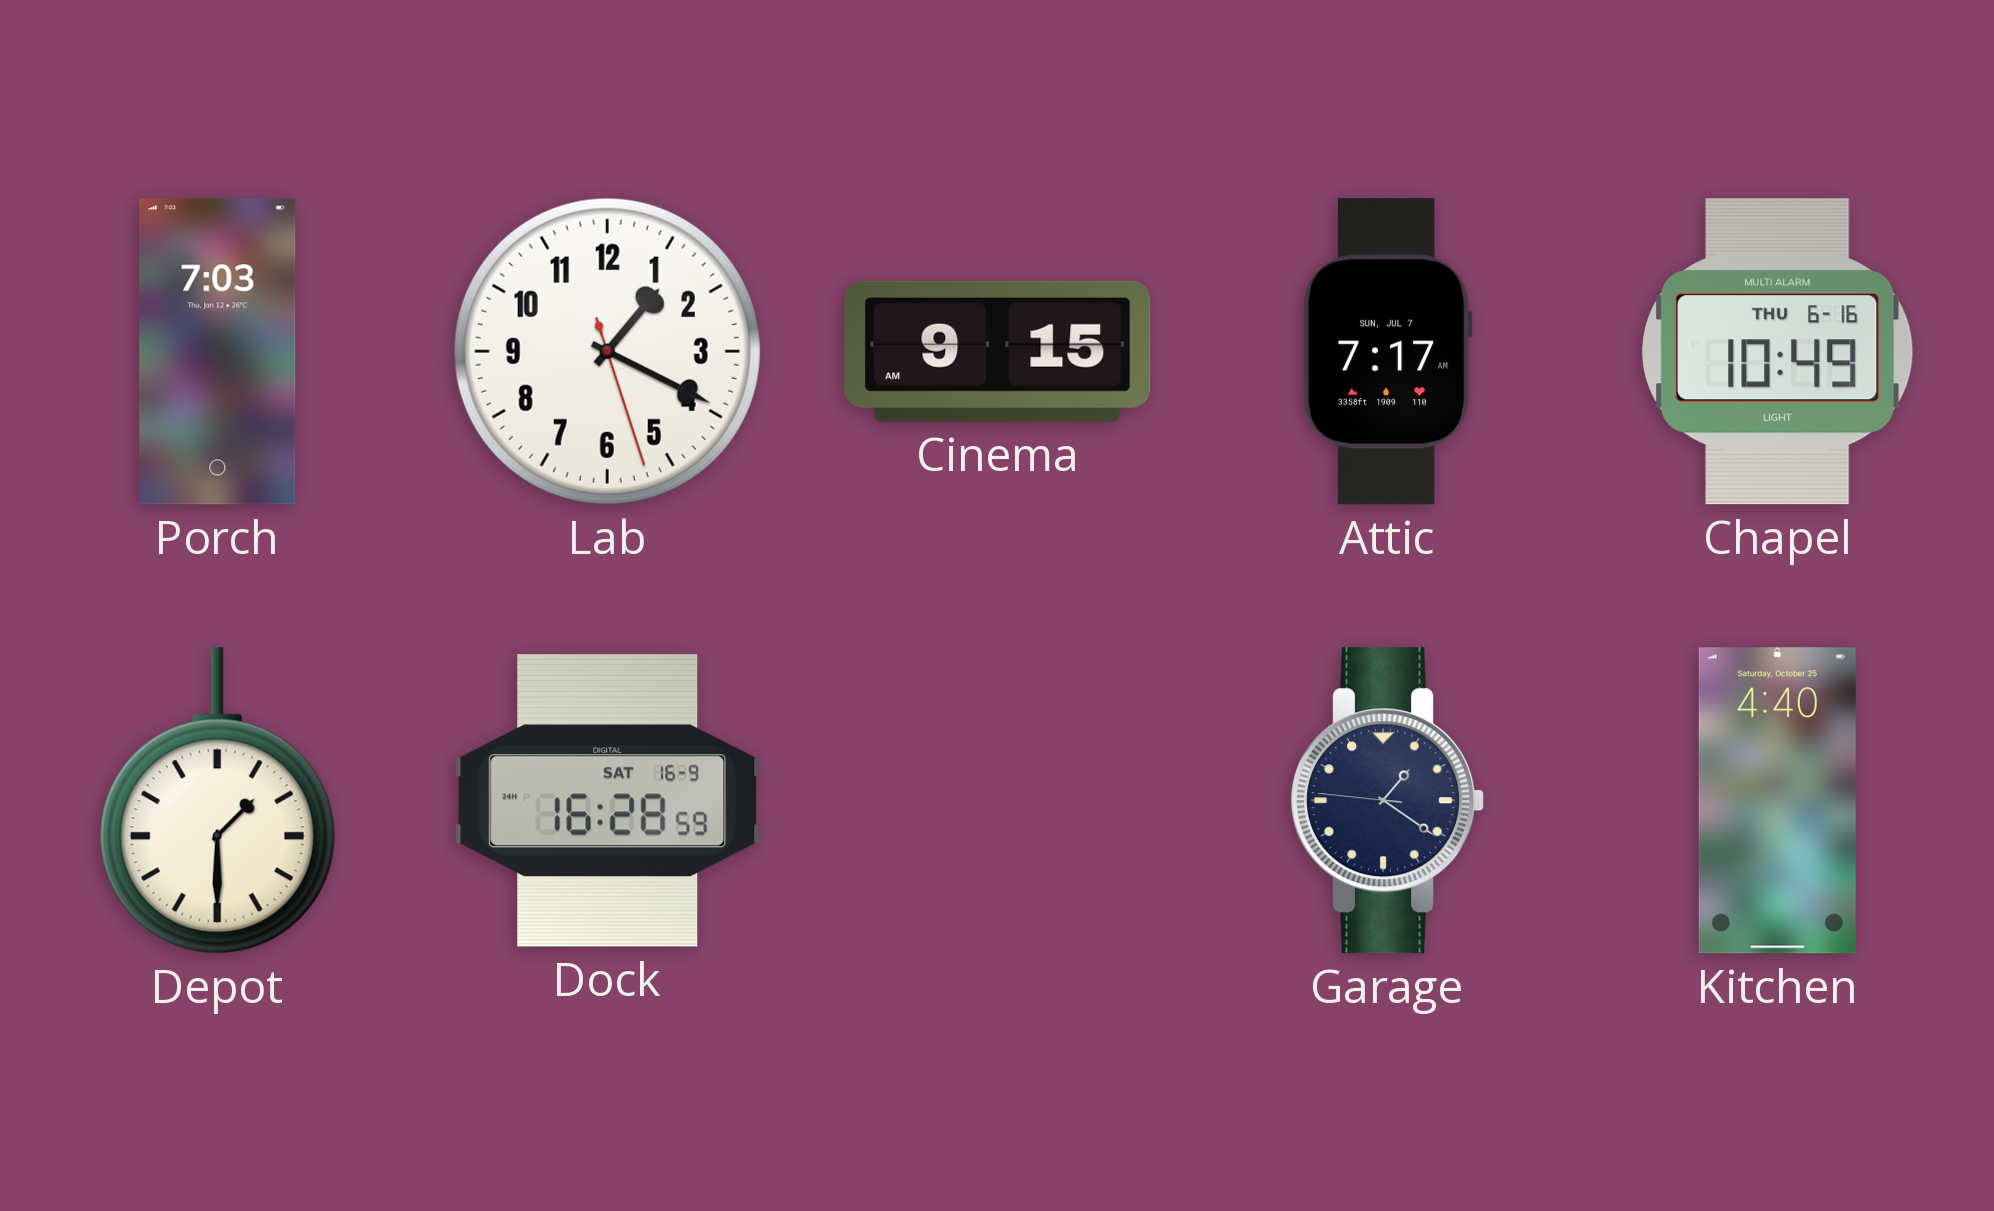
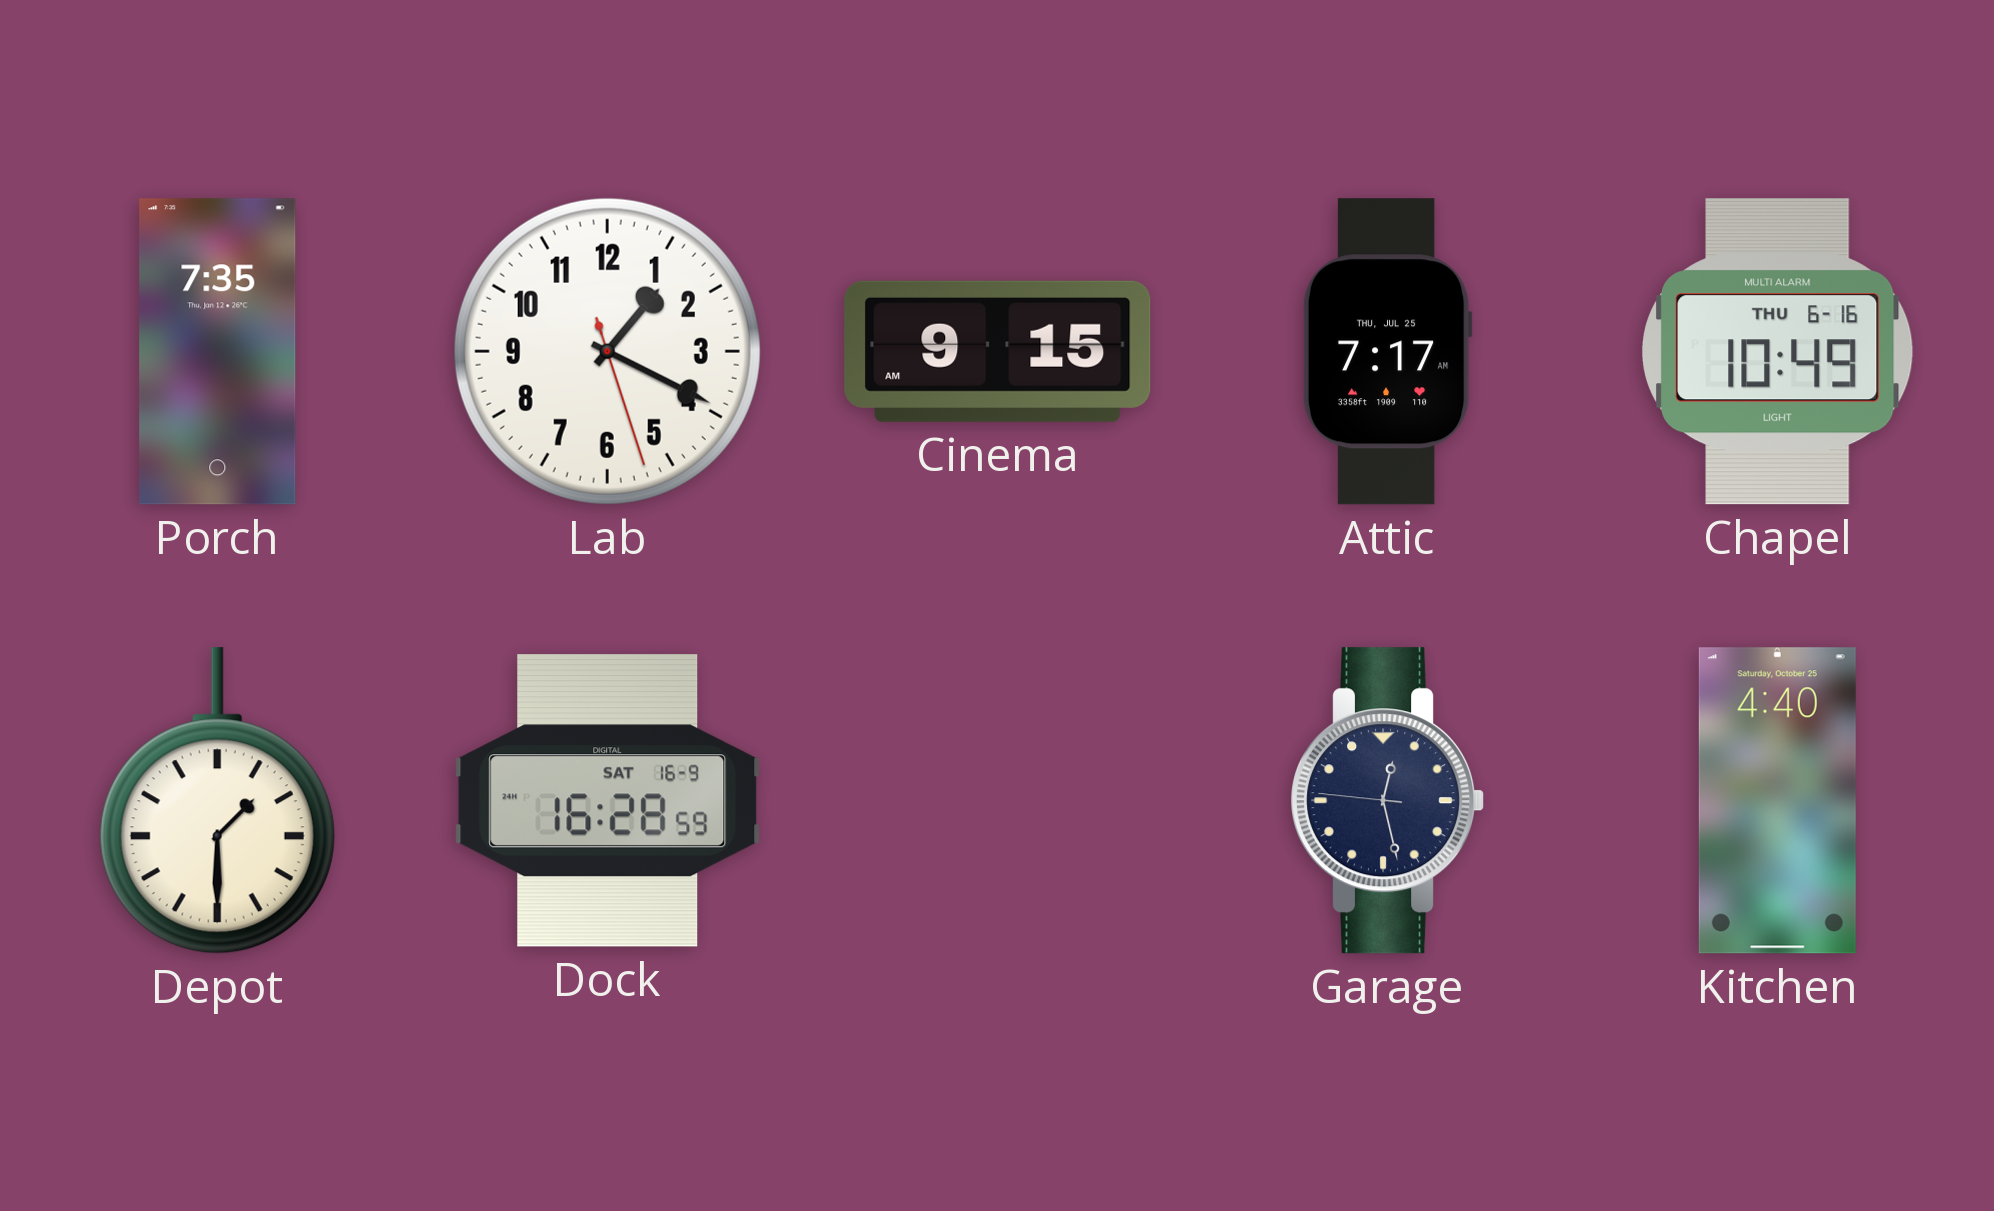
Porch: 7:03 -> 7:35 (218, 352)
Attic date: SUN, JUL 7 -> THU, JUL 25 (1387, 352)
Garage: 1:20 -> 12:27 (1388, 801)
